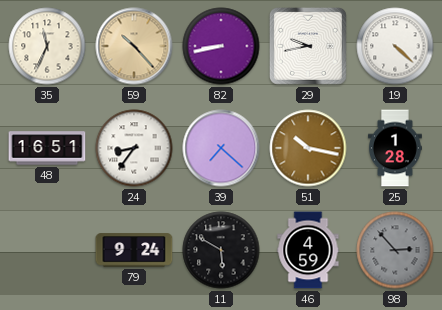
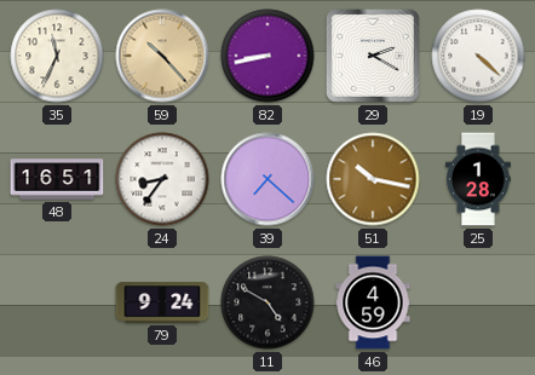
29: 9:43 -> 2:20 (373, 56)
11: 5:50 -> 4:50 (267, 302)
98: 2:53 -> none (395, 250)
